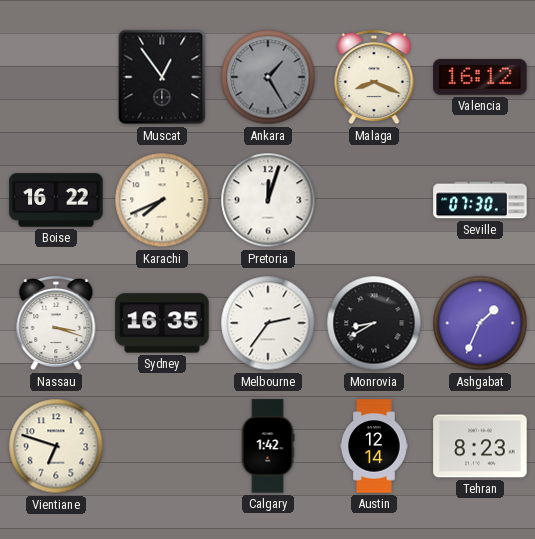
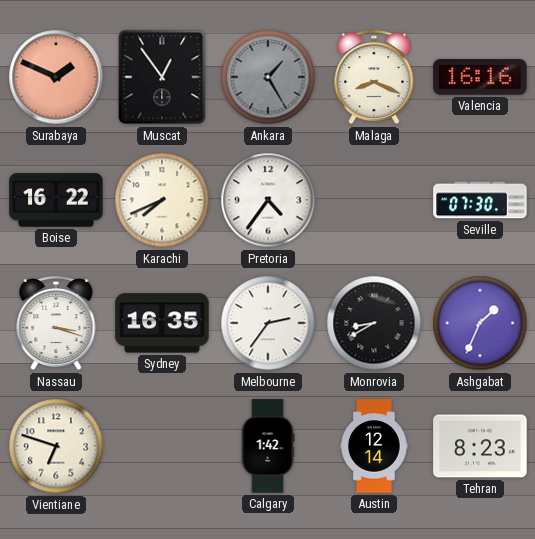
Surabaya: none -> 1:49 (56, 77)
Valencia: 16:12 -> 16:16 (480, 78)
Pretoria: 12:03 -> 4:36 (268, 200)
